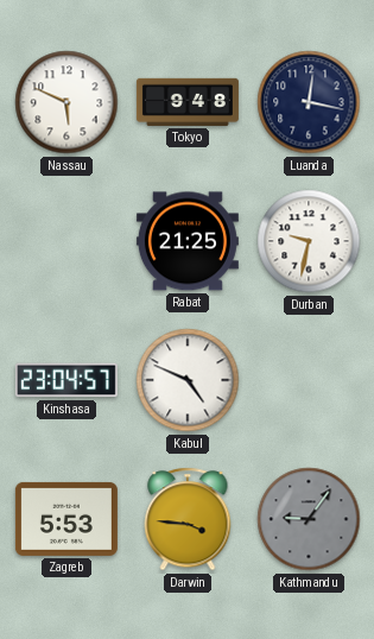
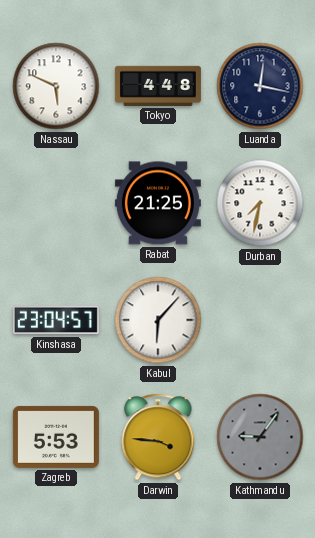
Tokyo: 9:48 -> 4:48 (158, 86)
Durban: 9:32 -> 7:32 (260, 203)
Kabul: 4:49 -> 6:07 (158, 320)
